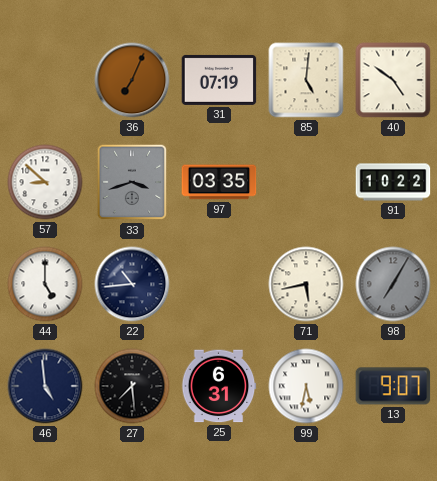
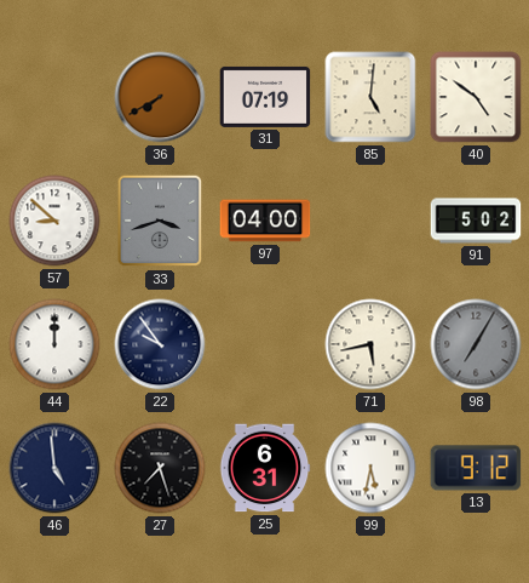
36: 7:04 -> 7:40 (160, 97)
97: 03:35 -> 04:00 (265, 221)
91: 10:22 -> 5:02 (476, 221)
44: 5:00 -> 12:00 (54, 344)
22: 10:44 -> 9:54 (160, 344)
27: 7:29 -> 7:27 (160, 468)
13: 9:07 -> 9:12 (476, 468)
